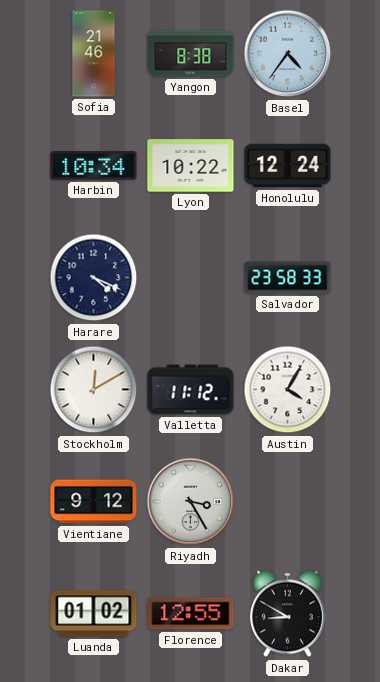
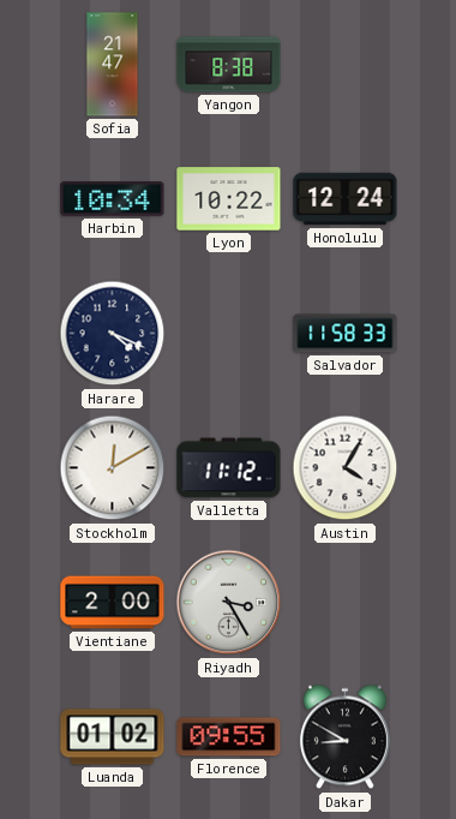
Sofia: 21:46 -> 21:47 (113, 65)
Basel: 4:36 -> none (288, 54)
Salvador: 23:58 -> 11:58 (346, 334)
Vientiane: 9:12 -> 2:00 (113, 603)
Florence: 12:55 -> 09:55 (229, 737)
